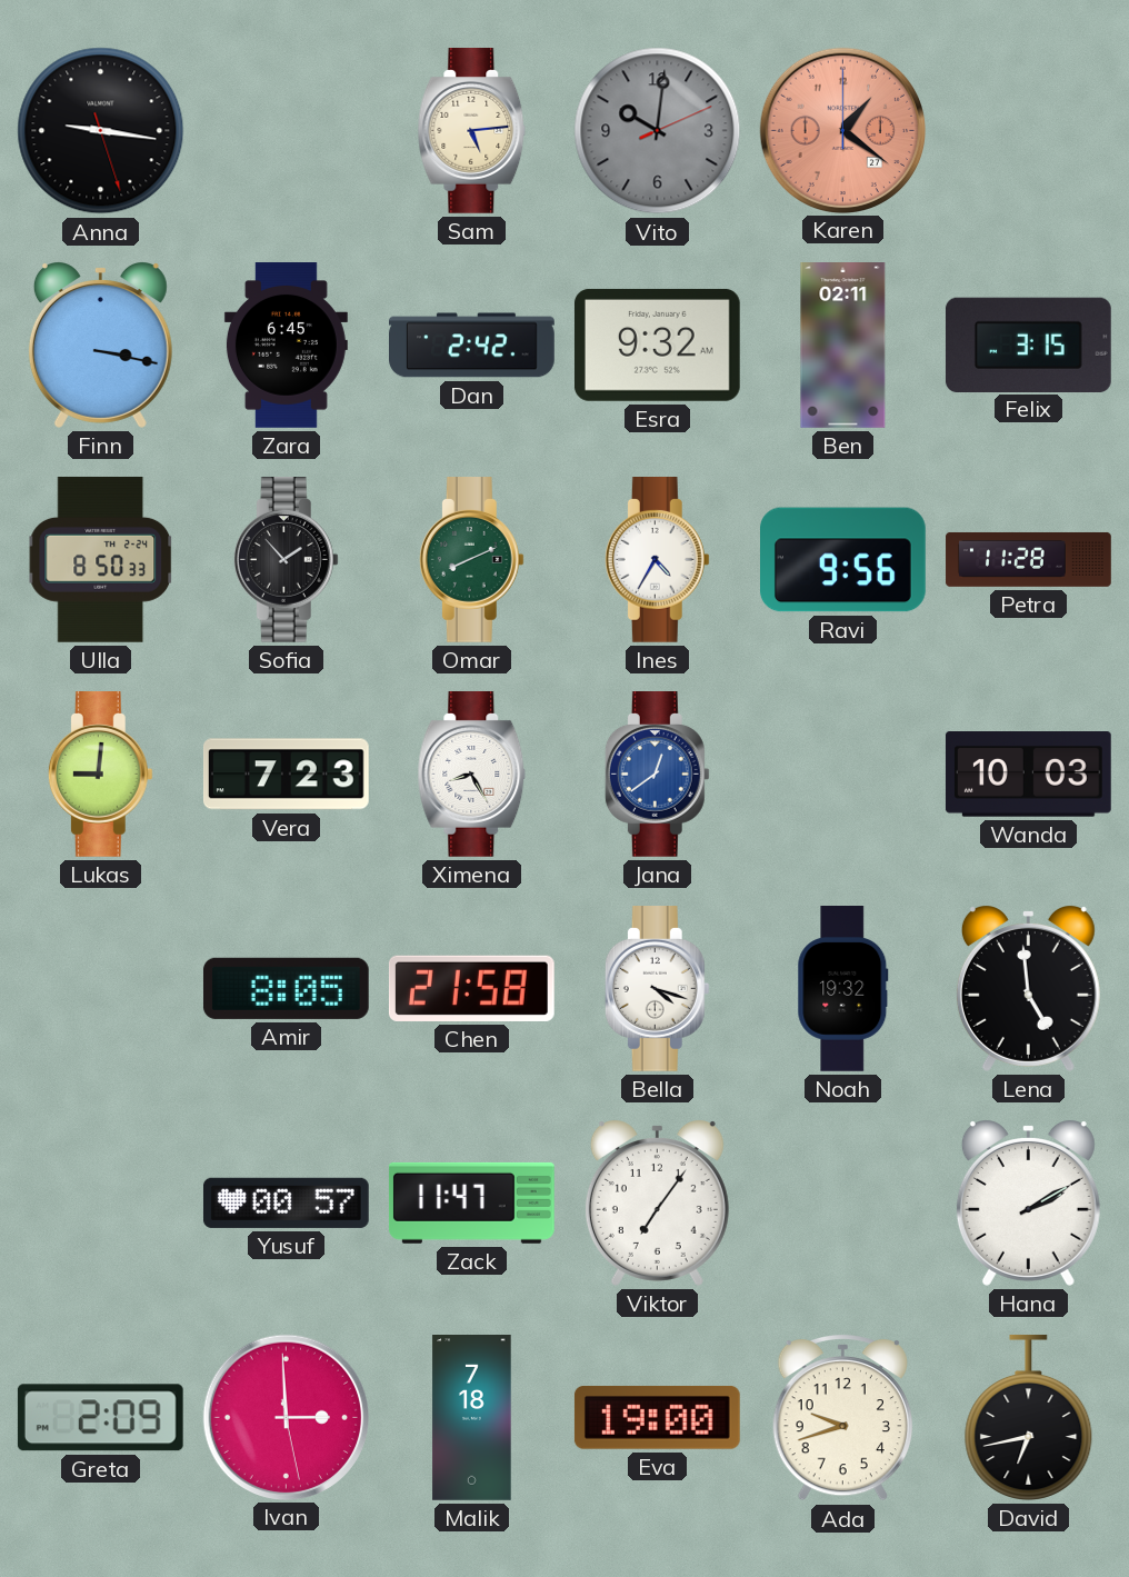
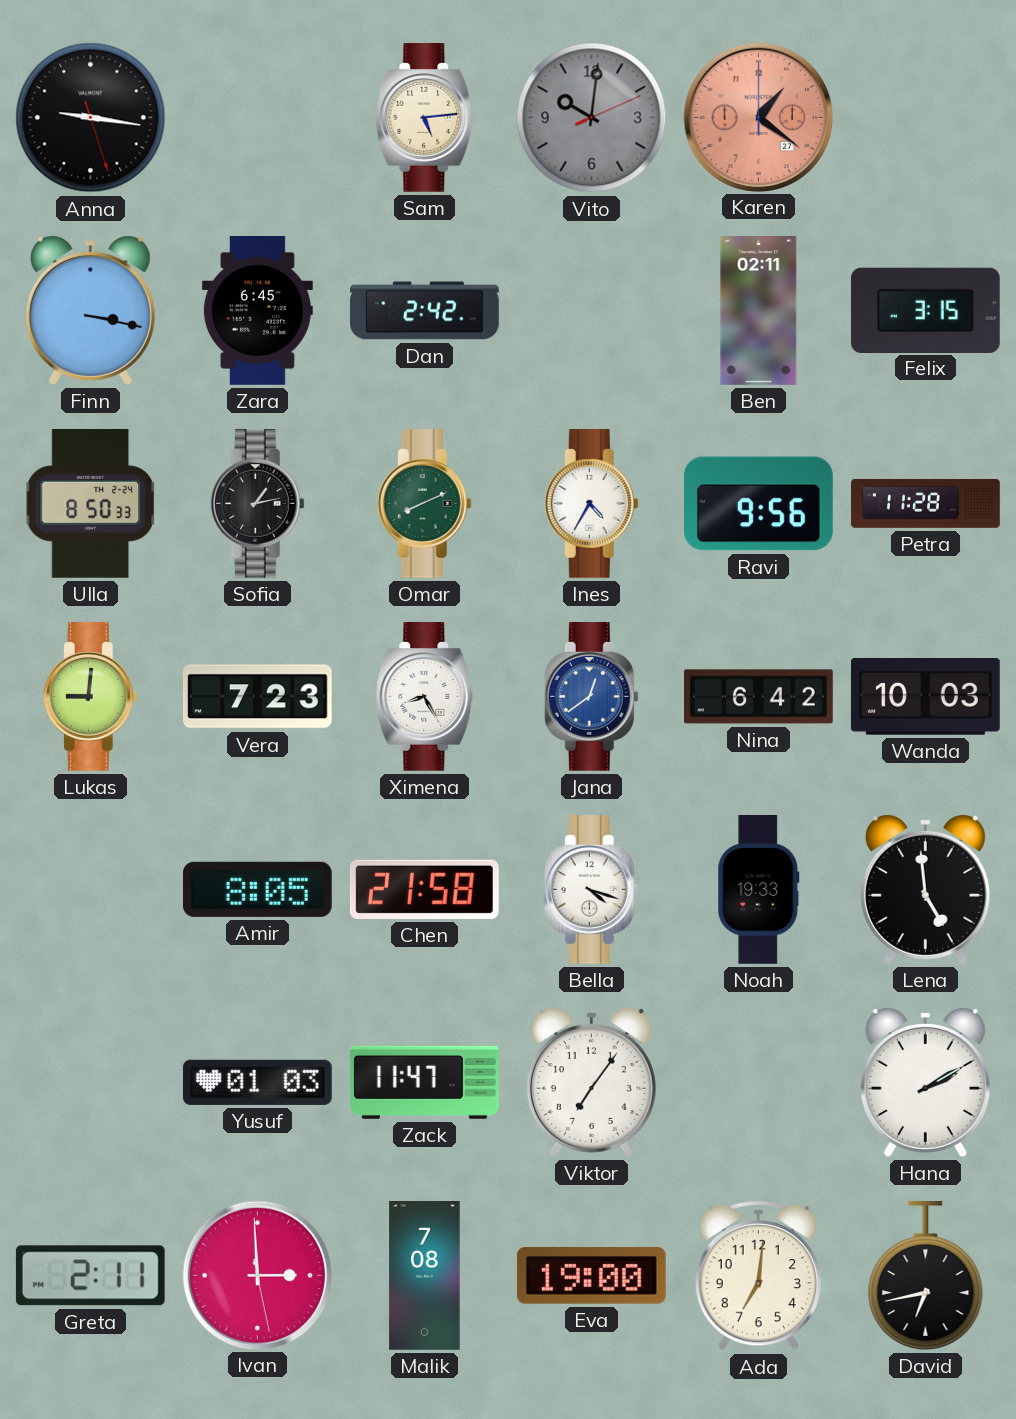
Esra: 9:32 -> none (657, 345)
Sofia: 1:53 -> 1:13 (257, 504)
Nina: none -> 6:42 (759, 697)
Noah: 19:32 -> 19:33 (759, 890)
Yusuf: 00:57 -> 01:03 (257, 1082)
Greta: 2:09 -> 2:11 (90, 1276)
Malik: 7:18 -> 7:08 (425, 1276)
Ada: 9:42 -> 7:01 (758, 1275)
